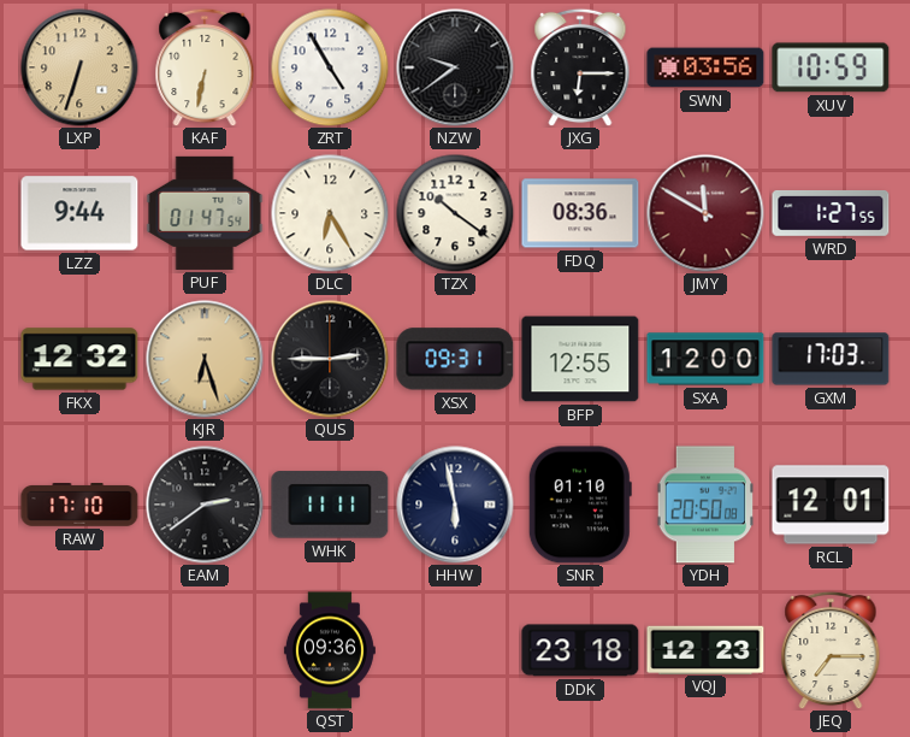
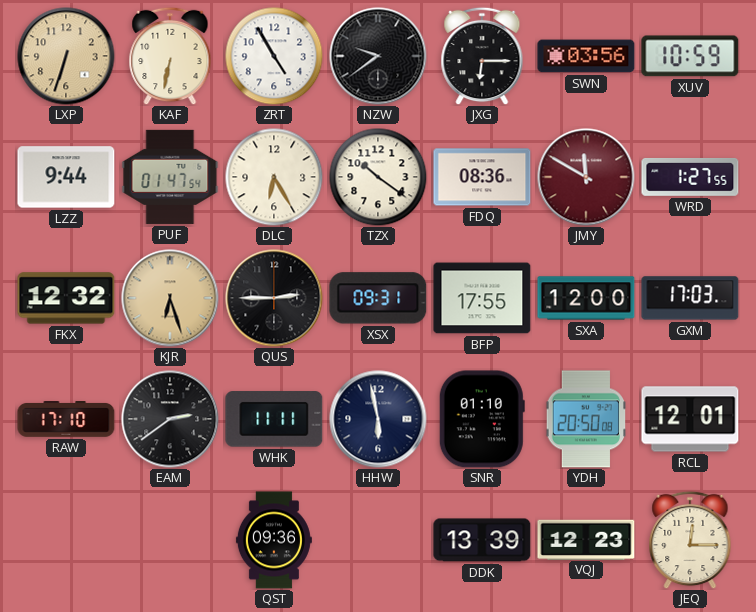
BFP: 12:55 -> 17:55 (482, 298)
DDK: 23:18 -> 13:39 (482, 540)
JEQ: 7:15 -> 12:15 (690, 540)
